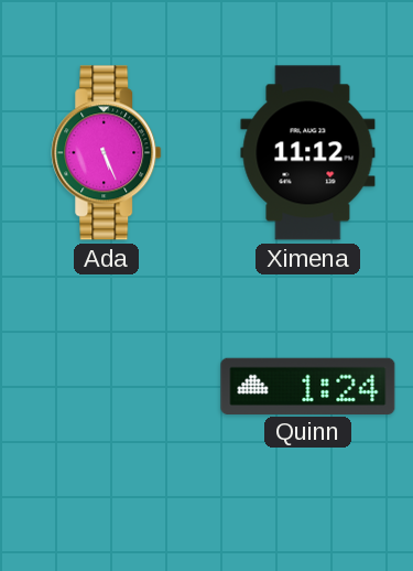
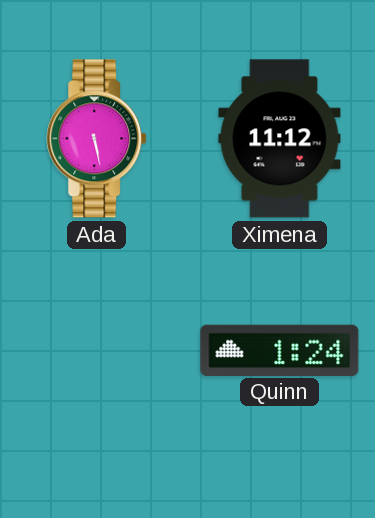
Ada: 5:26 -> 5:28 (97, 139)
